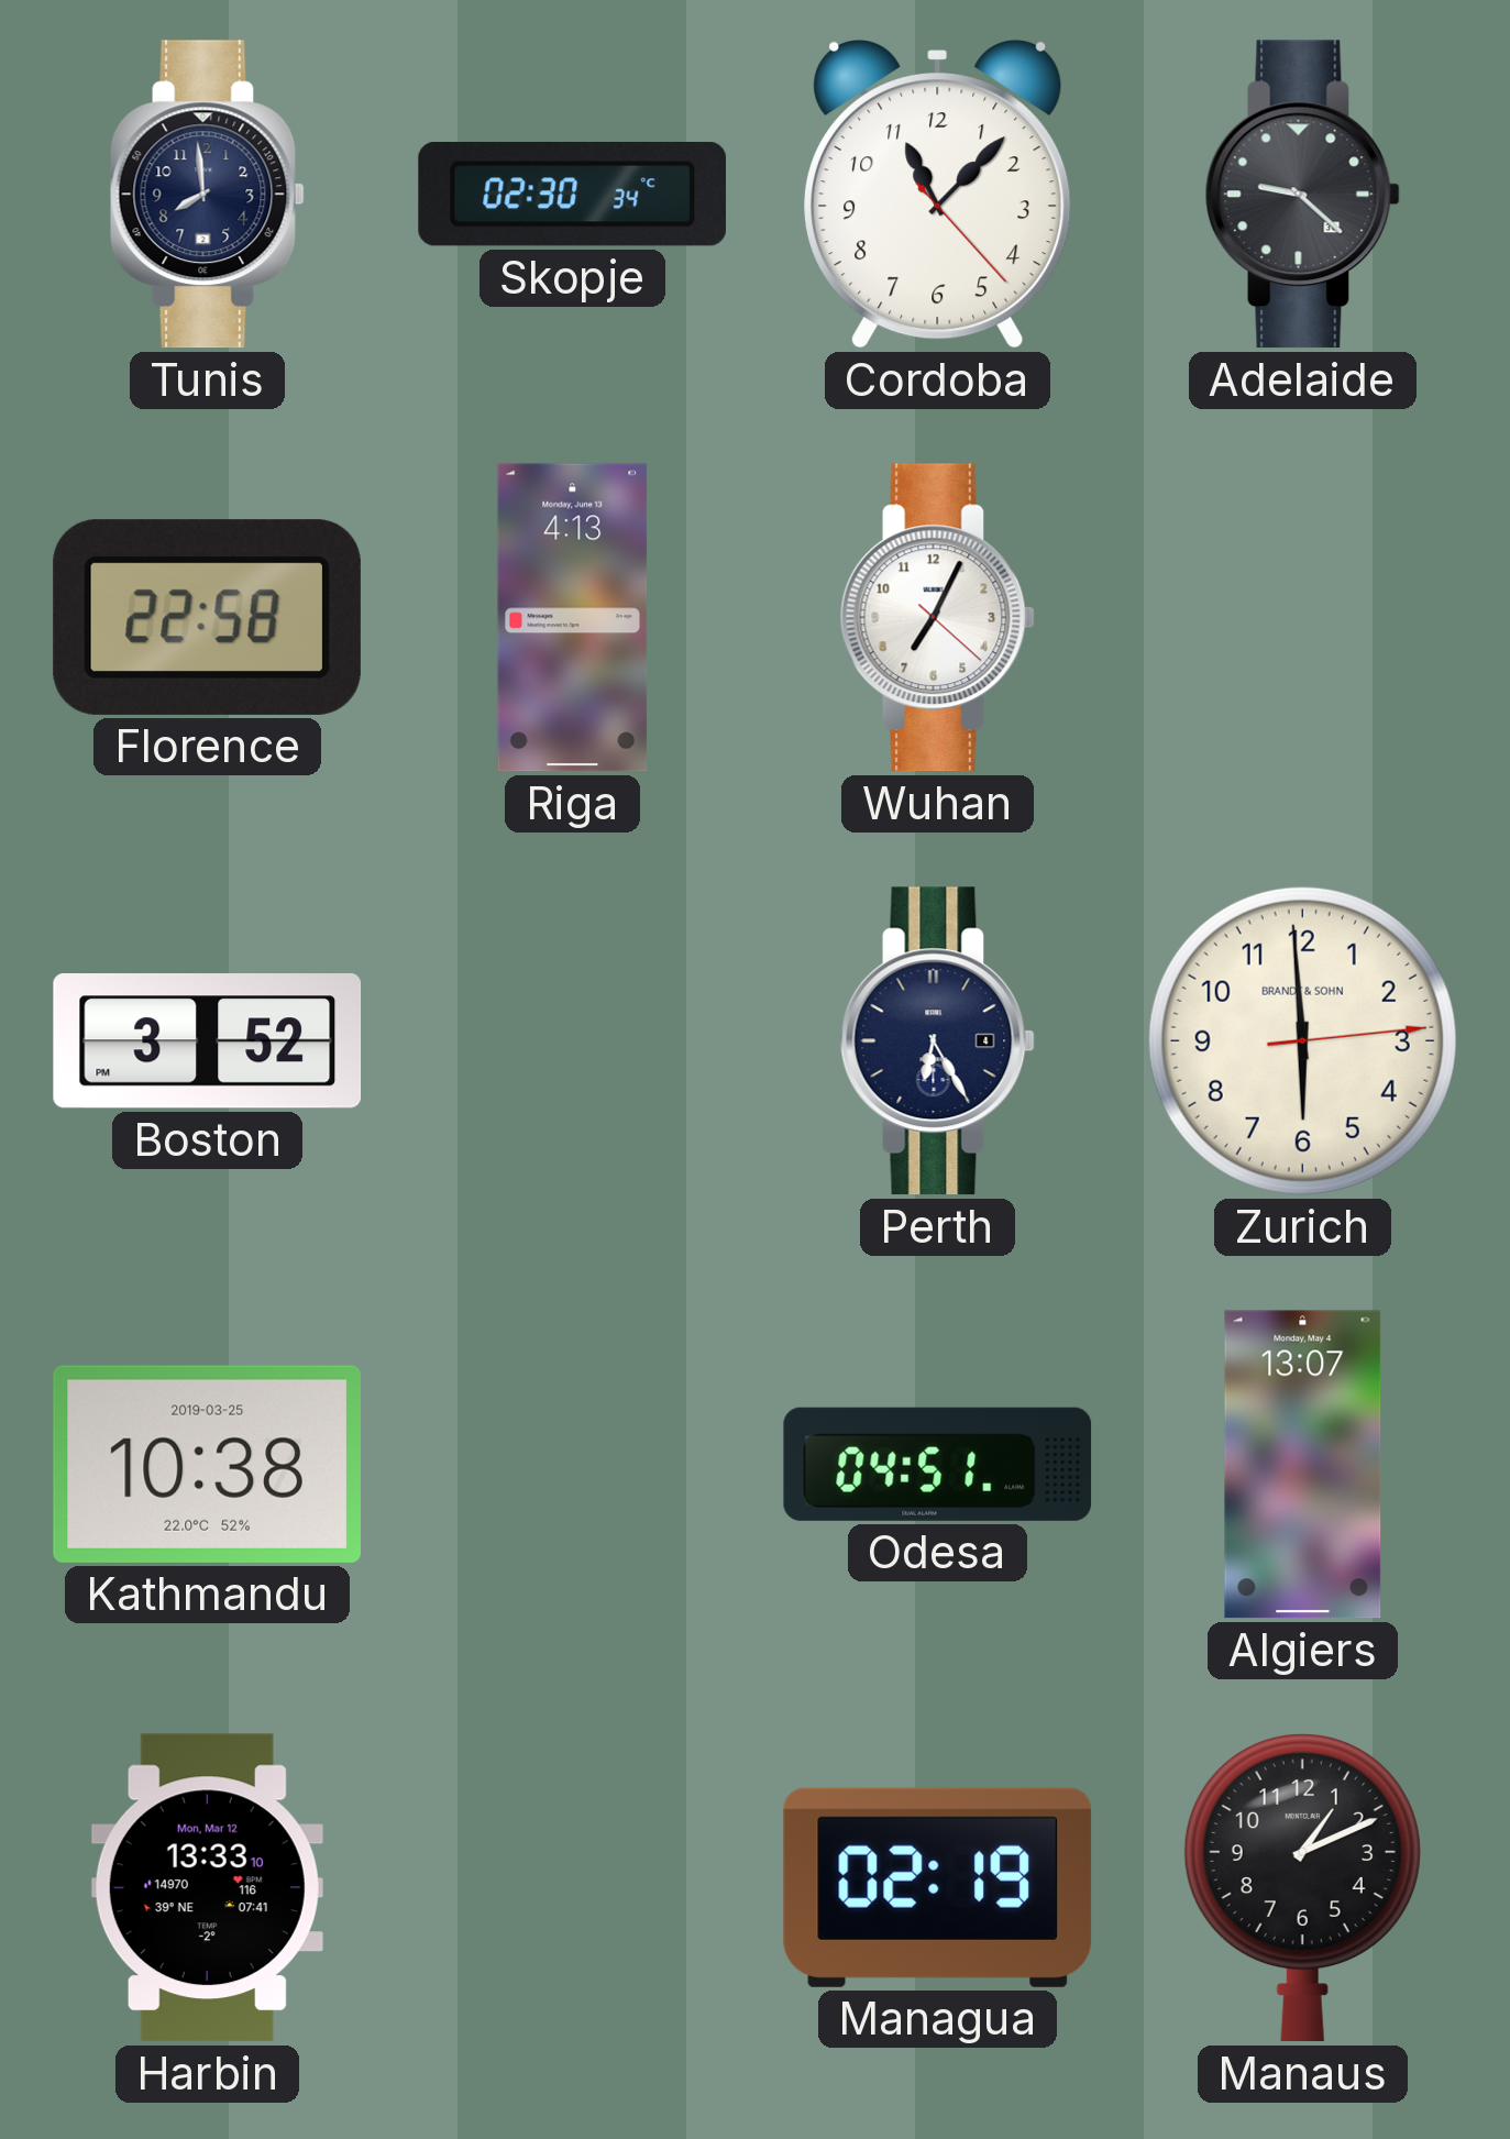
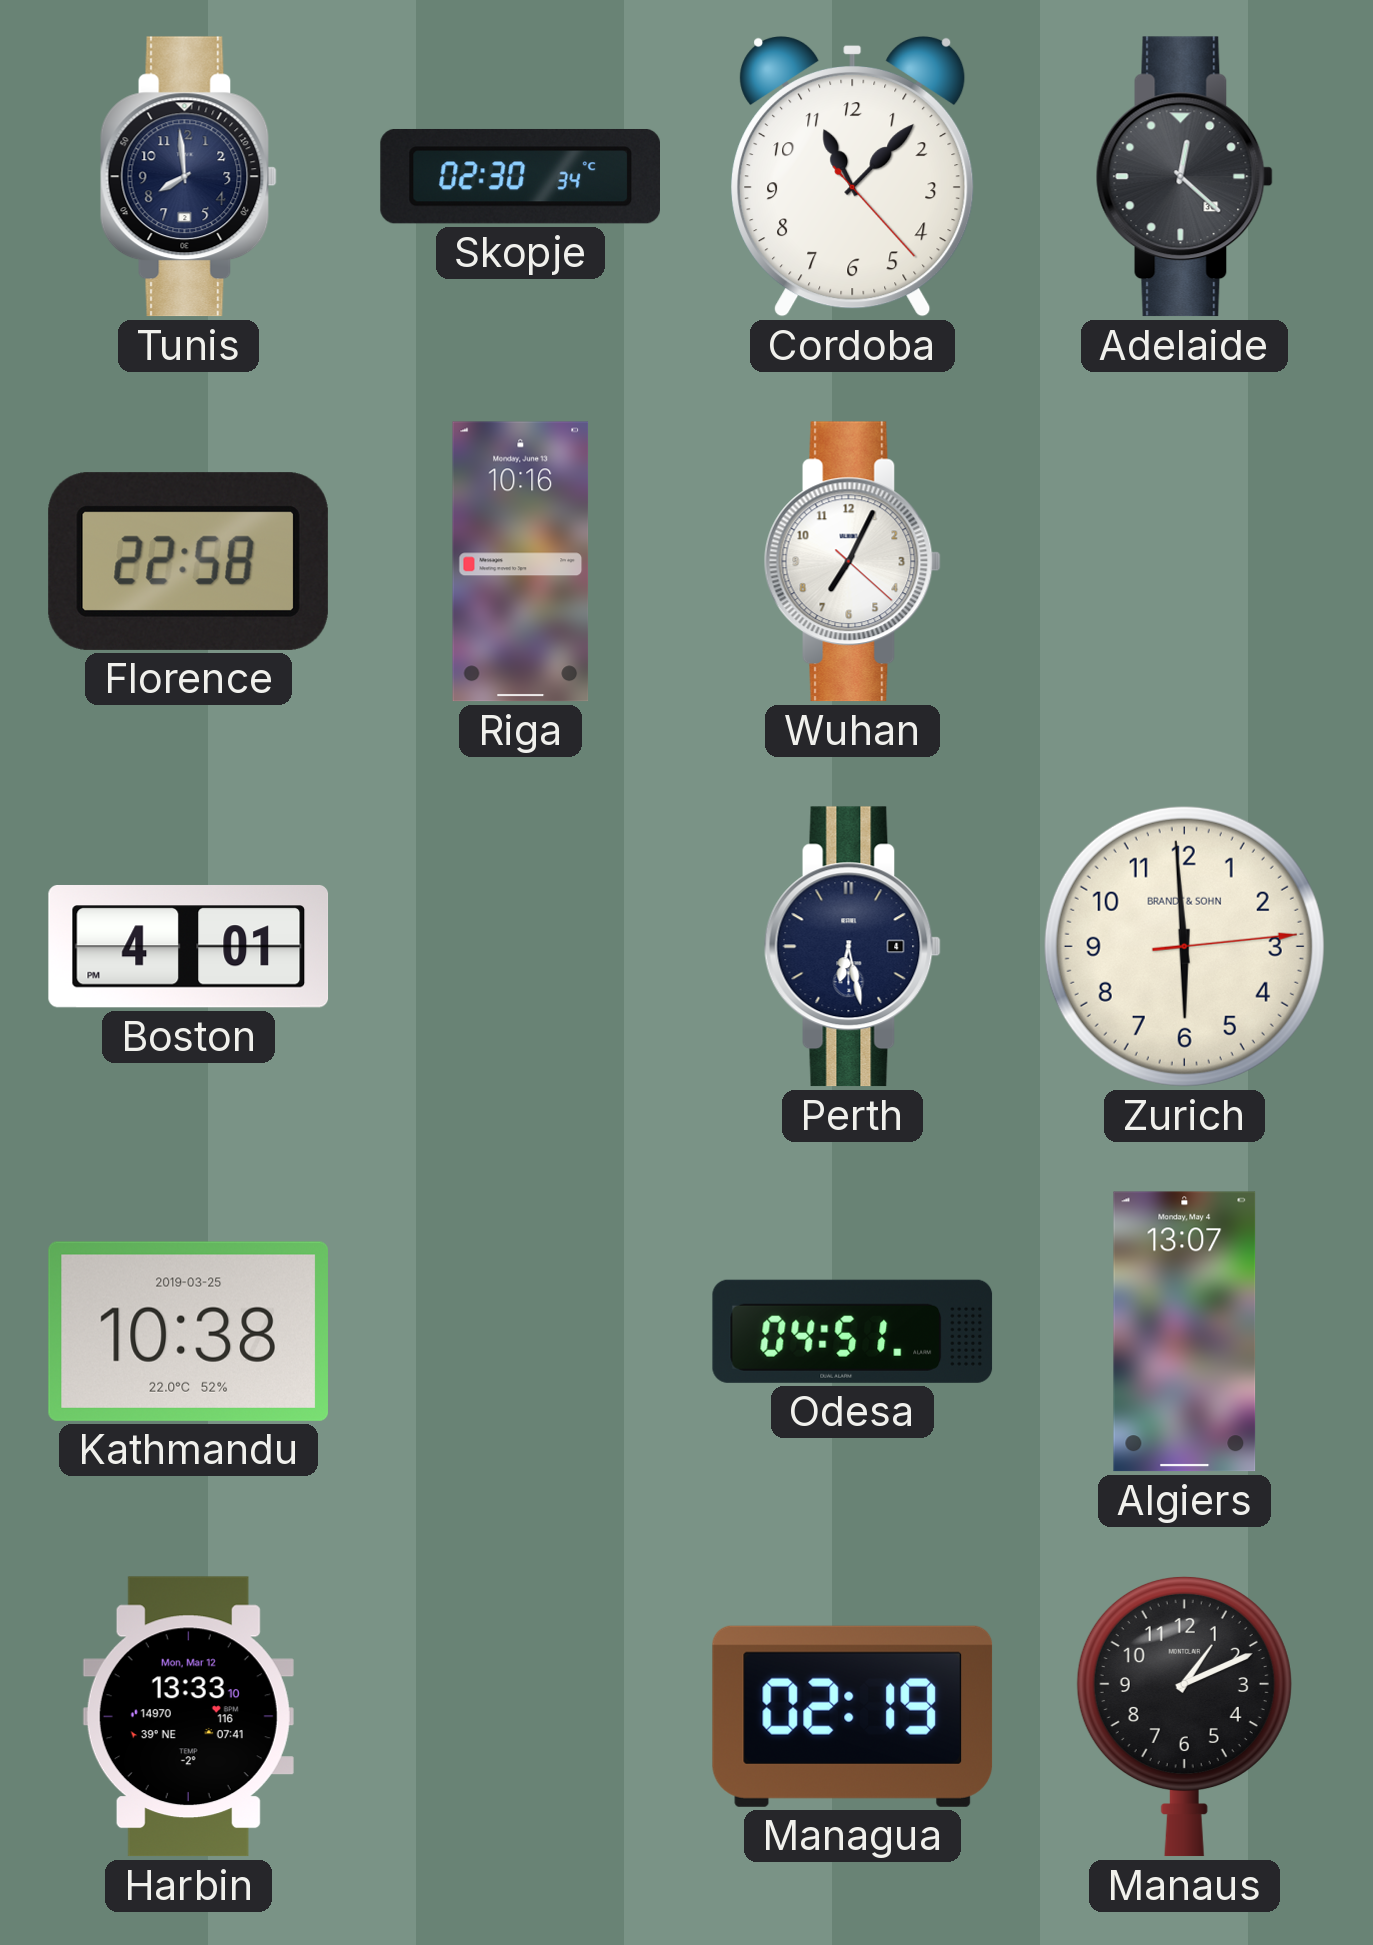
Adelaide: 9:22 -> 12:22 (1184, 177)
Riga: 4:13 -> 10:16 (521, 562)
Boston: 3:52 -> 4:01 (189, 946)
Perth: 6:25 -> 6:28 (852, 947)
